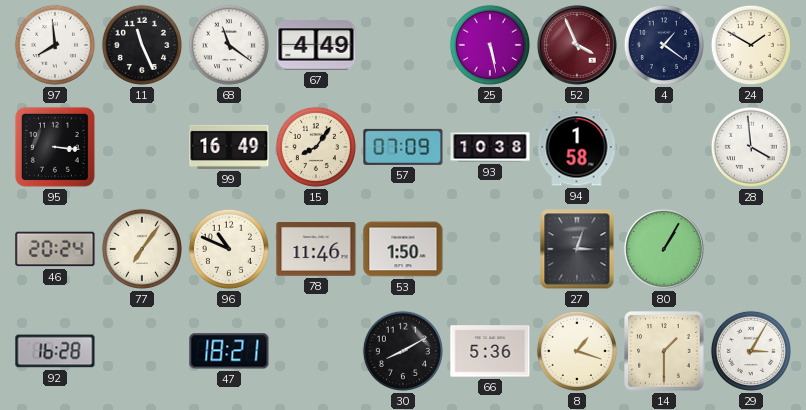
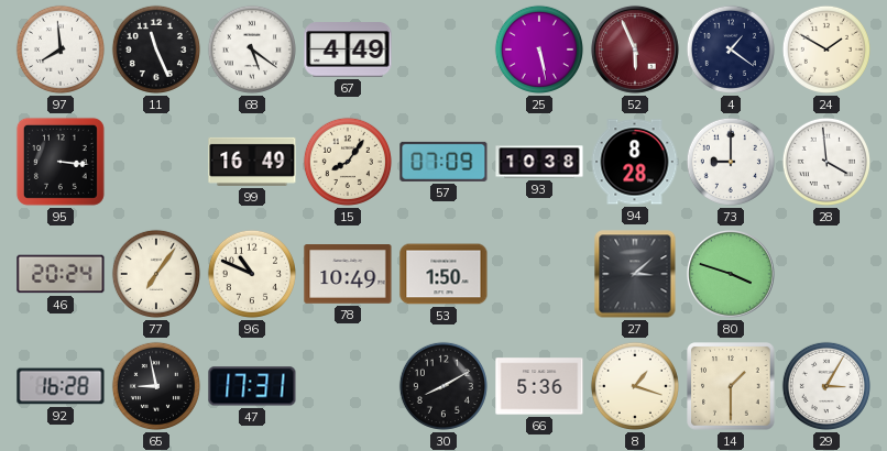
68: 11:21 -> 5:21 (252, 50)
52: 3:56 -> 5:56 (635, 50)
94: 1:58 -> 8:28 (635, 162)
73: none -> 9:00 (731, 162)
78: 11:46 -> 10:49 (348, 274)
27: 3:03 -> 3:08 (635, 274)
80: 1:05 -> 3:48 (731, 274)
65: none -> 8:58 (156, 386)
47: 18:21 -> 17:31 (252, 386)
